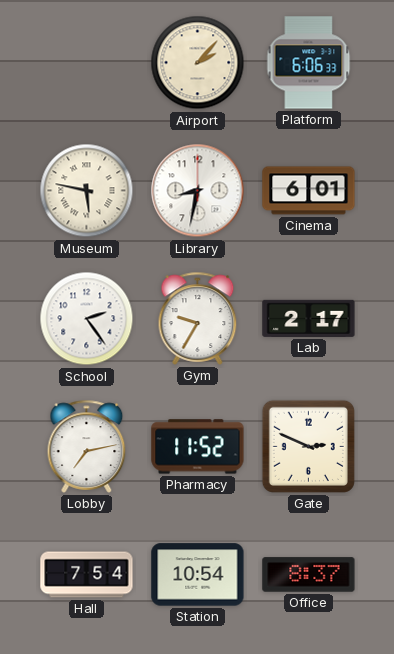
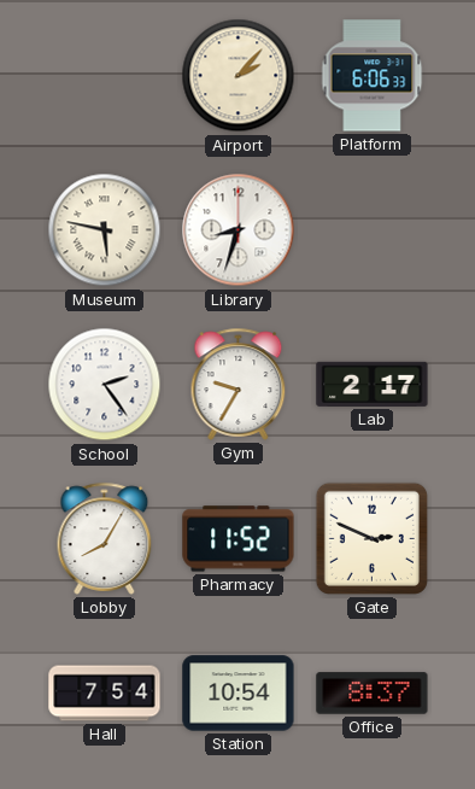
Library: 8:32 -> 8:33 (239, 230)
Cinema: 6:01 -> none (309, 191)
Lobby: 7:13 -> 8:05 (105, 538)
